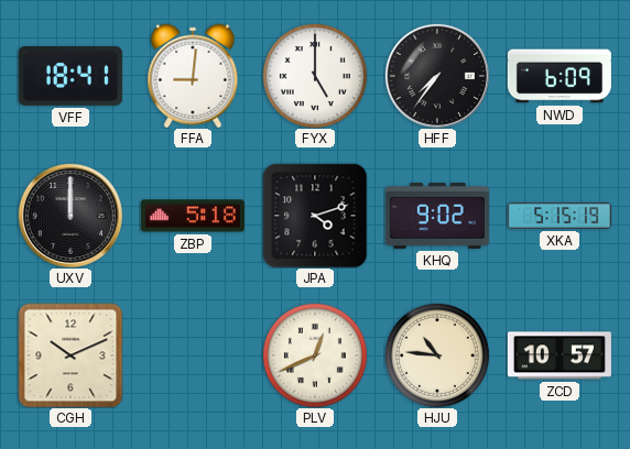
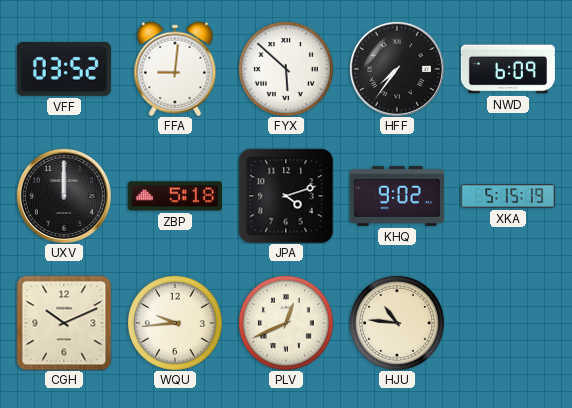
VFF: 18:41 -> 03:52 (64, 69)
FYX: 5:00 -> 5:52 (286, 69)
WQU: none -> 9:44 (175, 323)
ZCD: 10:57 -> none (560, 355)
